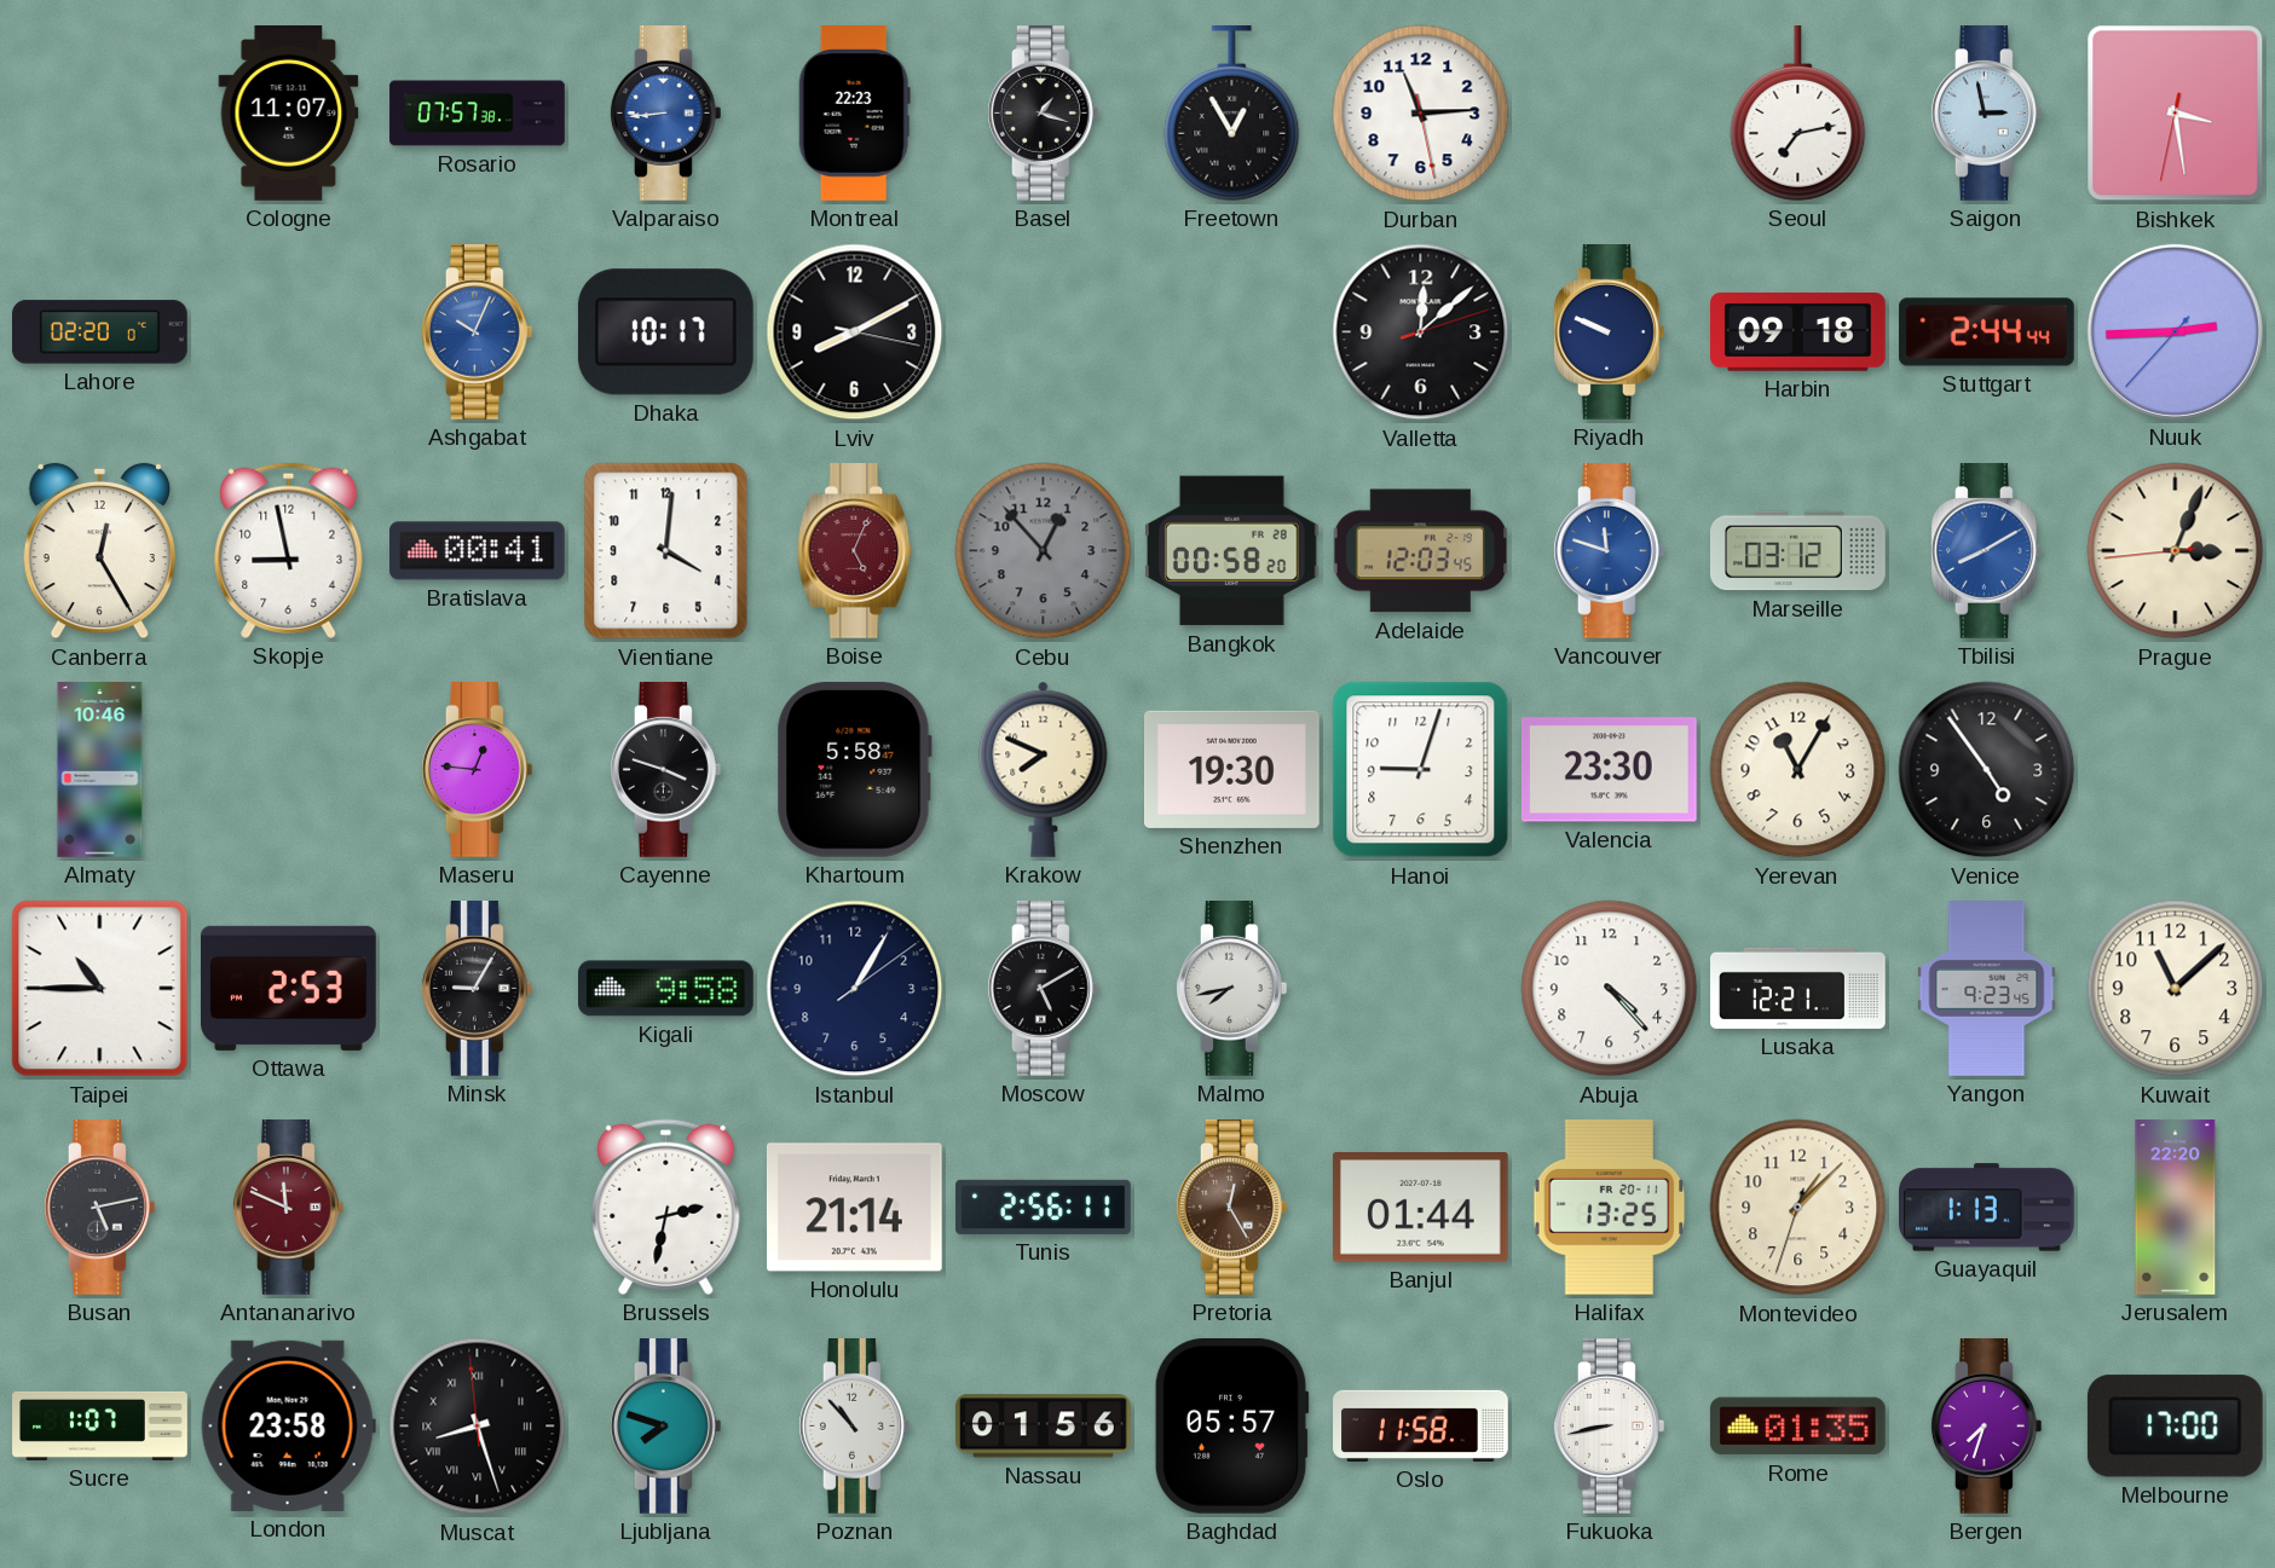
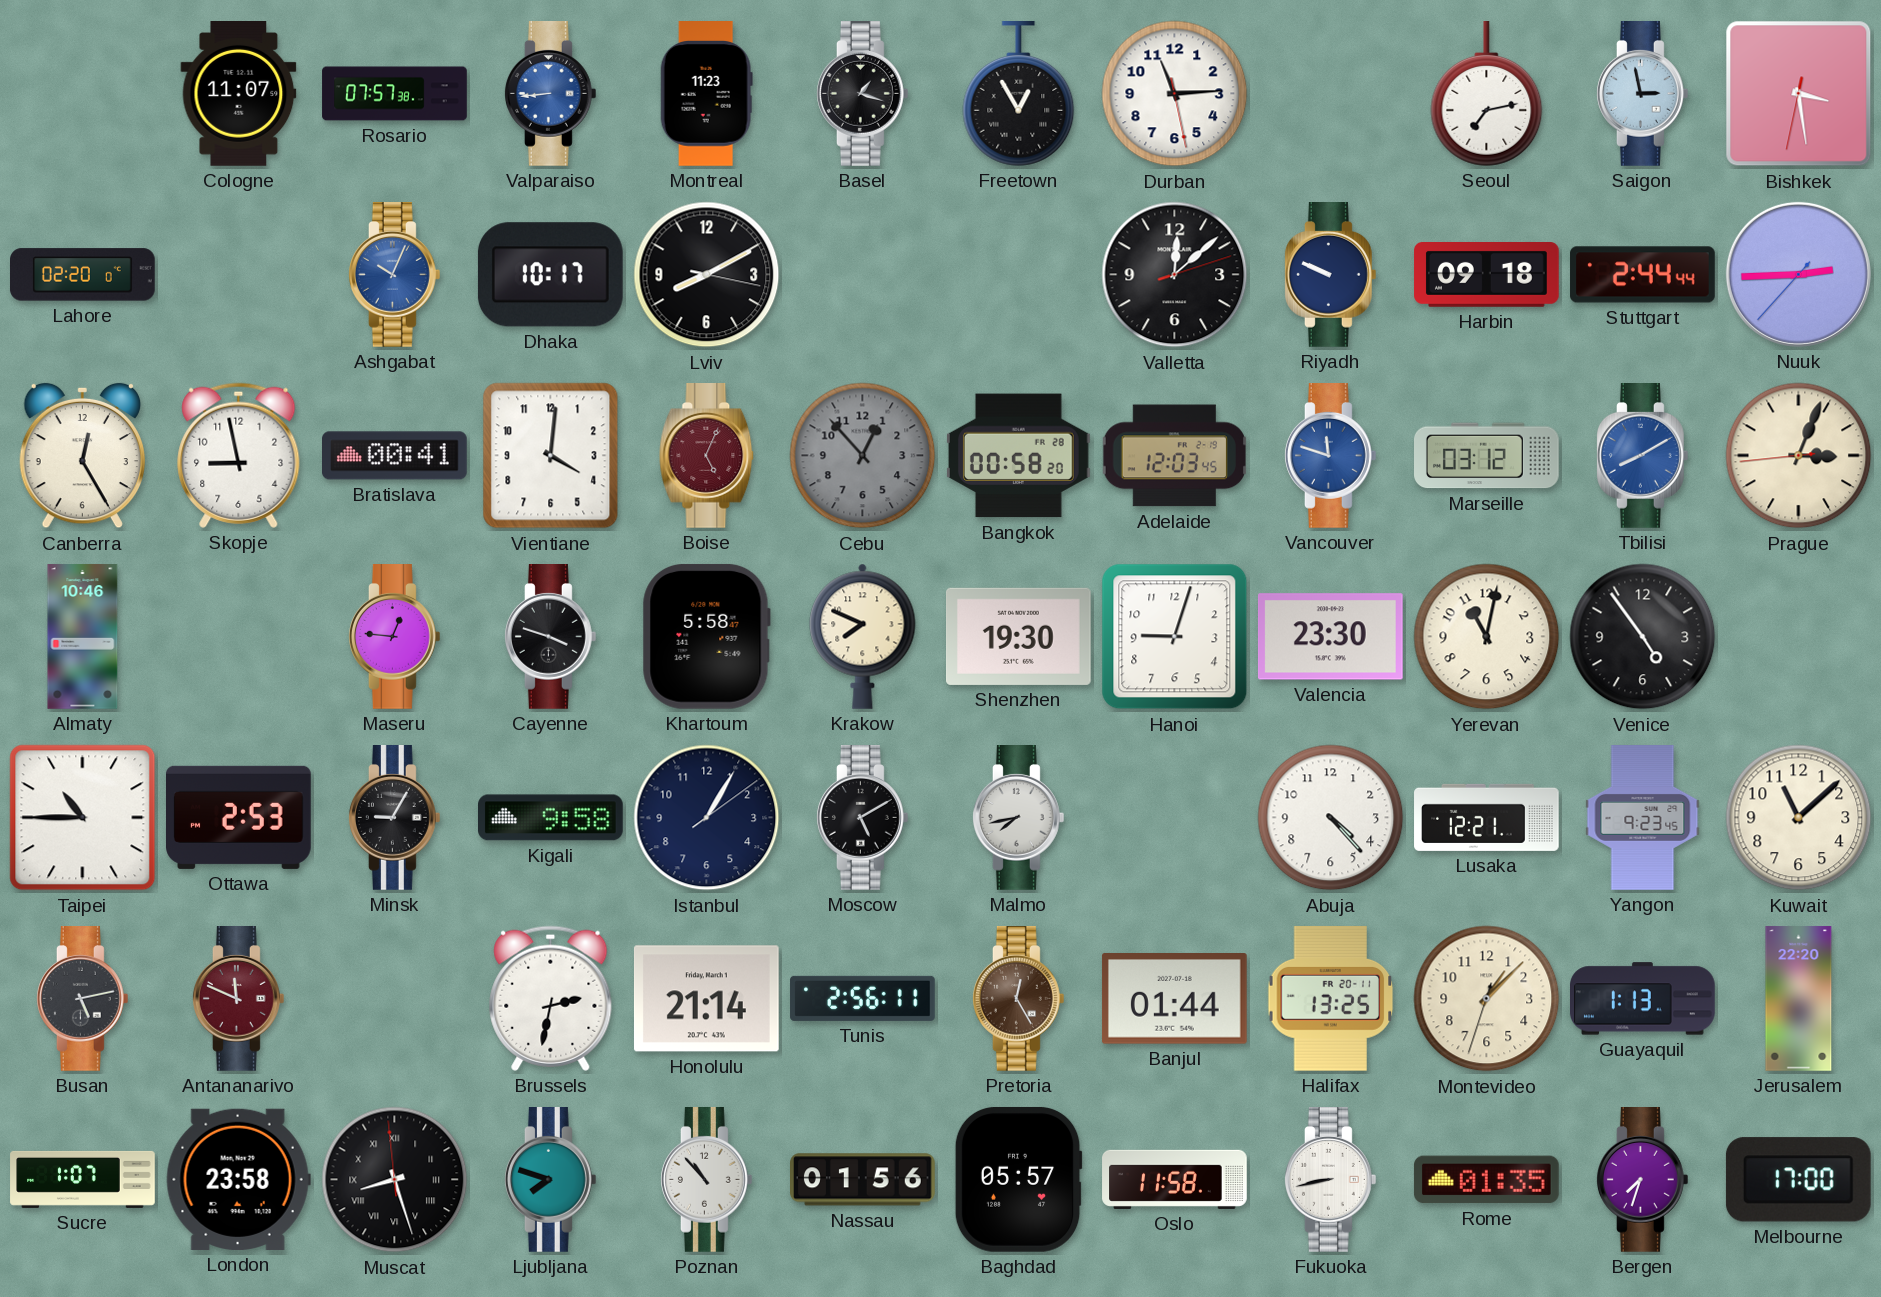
Montreal: 22:23 -> 11:23 (706, 94)
Yerevan: 11:05 -> 11:02 (1487, 637)
